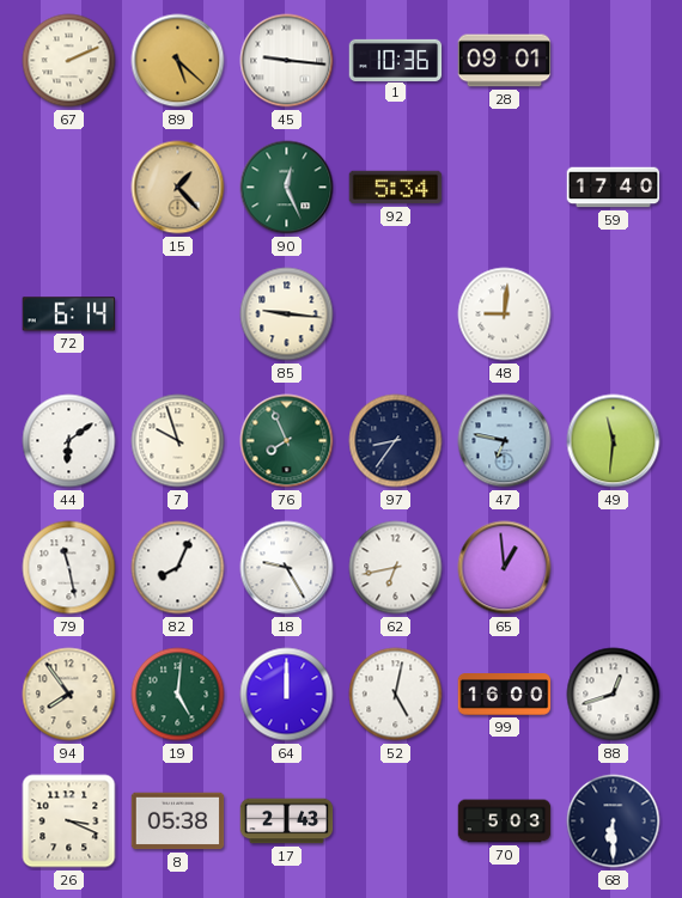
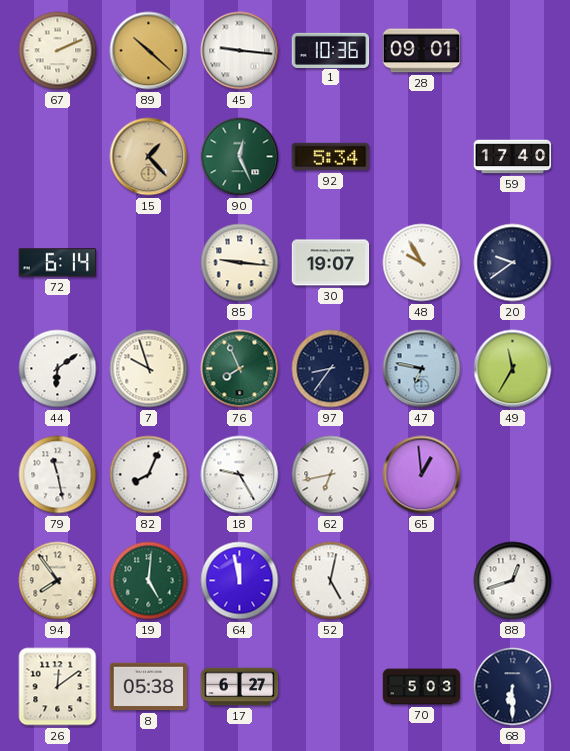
89: 5:22 -> 10:22 (149, 51)
30: none -> 19:07 (331, 263)
48: 9:01 -> 9:55 (422, 263)
20: none -> 9:39 (513, 263)
49: 11:31 -> 11:35 (513, 369)
64: 12:00 -> 11:58 (240, 581)
99: 16:00 -> none (505, 695)
26: 3:19 -> 12:09 (58, 687)
17: 2:43 -> 6:27 (240, 687)
